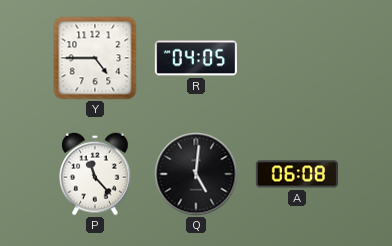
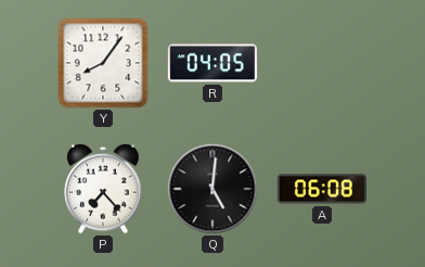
Y: 4:45 -> 8:06 (103, 63)
P: 11:23 -> 7:23 (103, 189)
